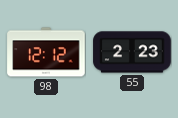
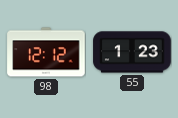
55: 2:23 -> 1:23 (132, 52)
